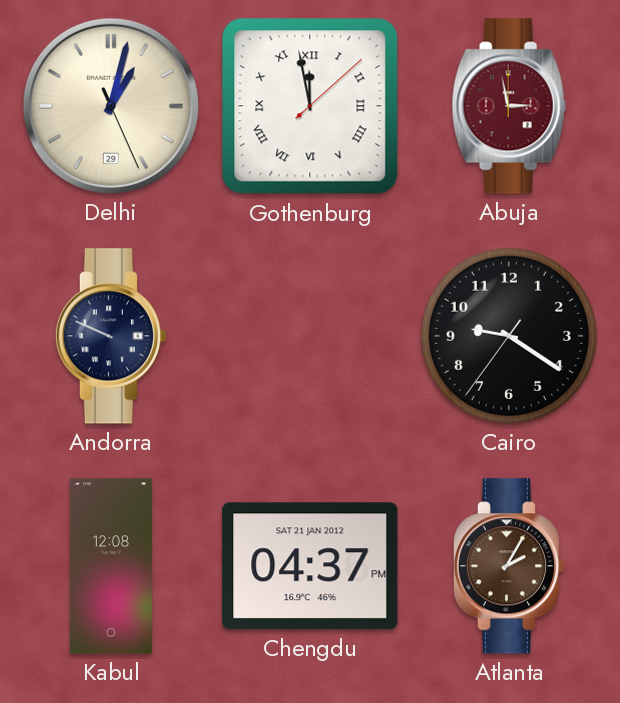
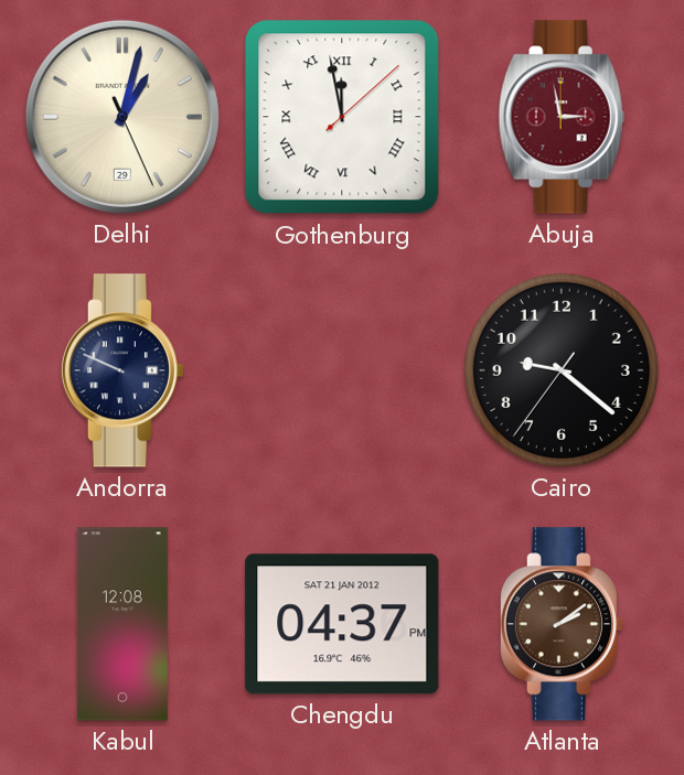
Cairo: 9:20 -> 9:21 (562, 370)
Atlanta: 2:05 -> 2:09 (562, 624)
